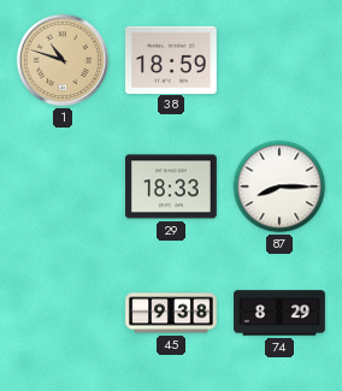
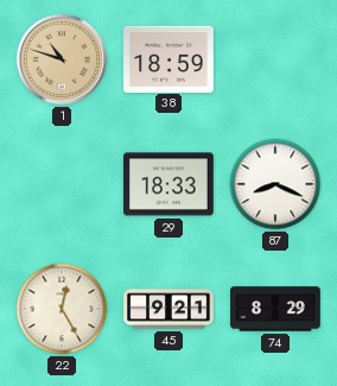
87: 8:15 -> 8:19 (275, 184)
22: none -> 12:25 (62, 309)
45: 9:38 -> 9:21 (168, 309)
